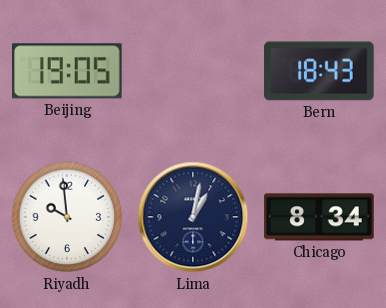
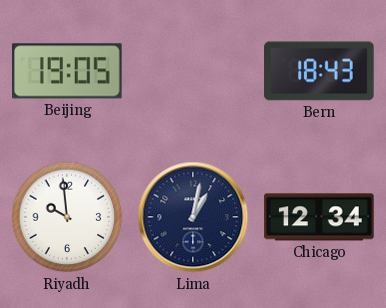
Chicago: 8:34 -> 12:34 (319, 217)
